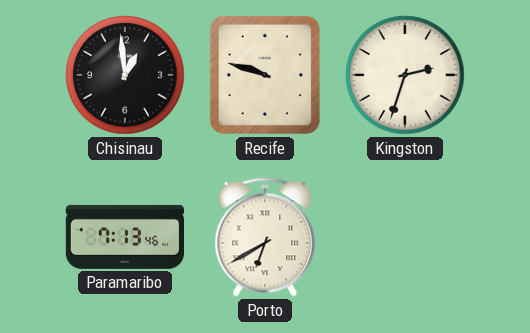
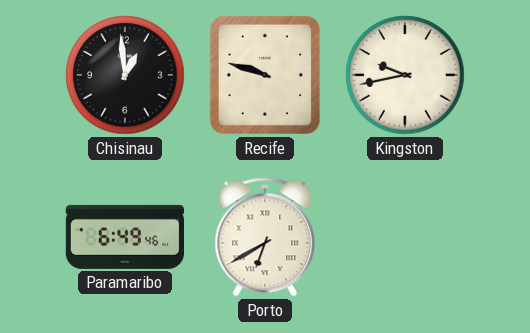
Kingston: 2:33 -> 9:43 (405, 75)
Paramaribo: 7:13 -> 6:49 (125, 237)
